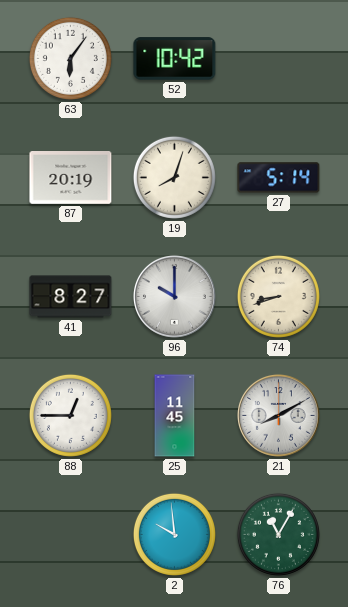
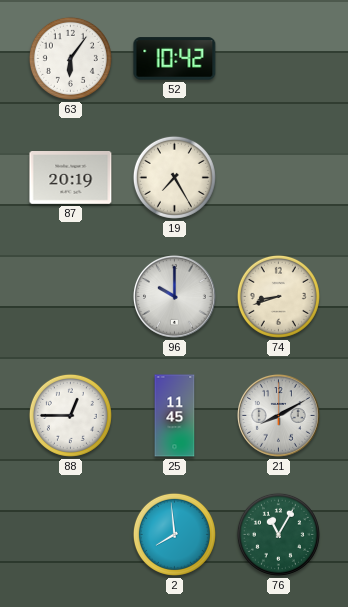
19: 8:03 -> 7:25 (174, 177)
27: 5:14 -> none (279, 178)
41: 8:27 -> none (71, 297)
2: 9:59 -> 7:59 (174, 534)
